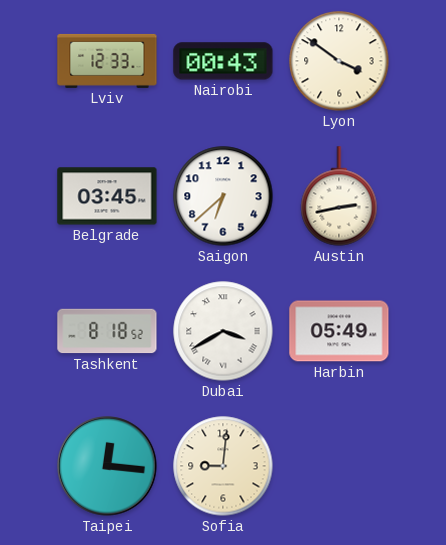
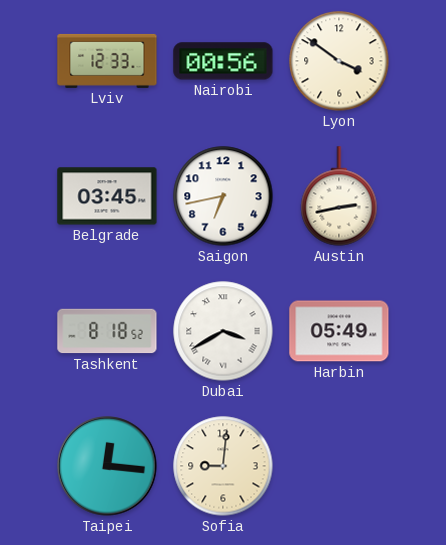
Nairobi: 00:43 -> 00:56 (223, 61)
Saigon: 6:38 -> 6:43 (223, 196)
